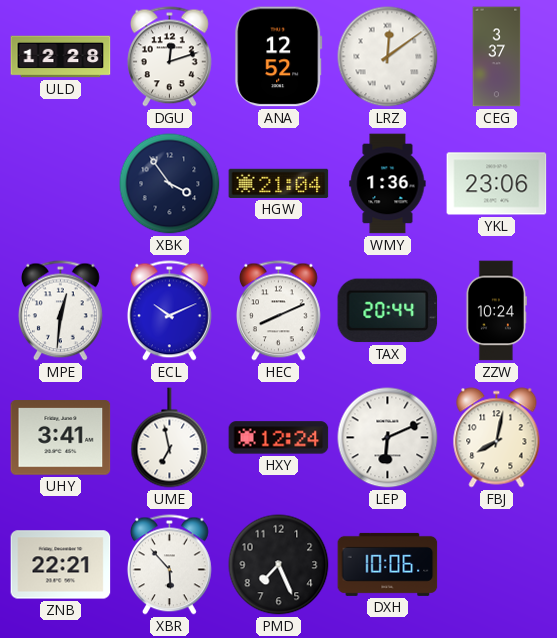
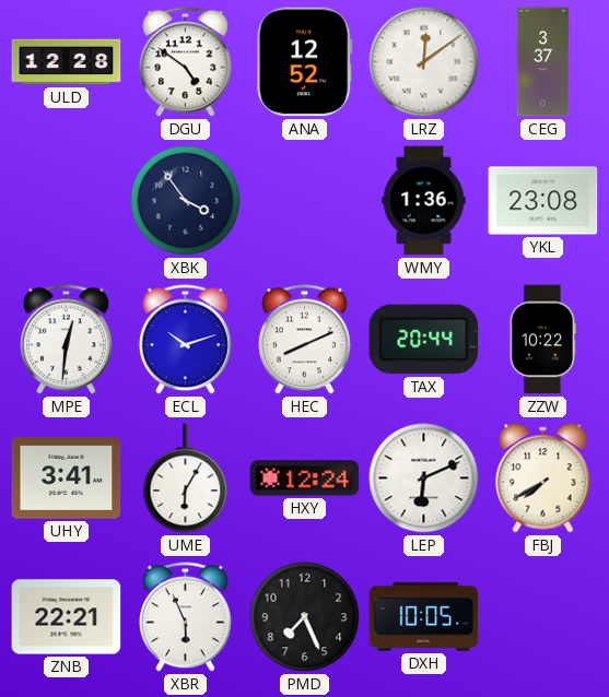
DGU: 12:12 -> 4:51 (185, 62)
HGW: 21:04 -> none (279, 183)
YKL: 23:06 -> 23:08 (543, 201)
ECL: 10:11 -> 10:12 (185, 340)
ZZW: 10:24 -> 10:22 (542, 340)
UME: 6:58 -> 6:05 (186, 479)
FBJ: 8:02 -> 7:40 (543, 479)
XBR: 5:53 -> 5:56 (185, 617)
DXH: 10:06 -> 10:05 (424, 616)
